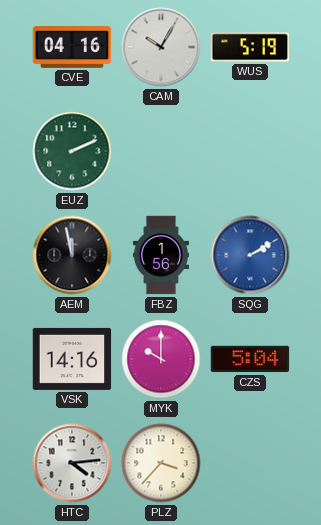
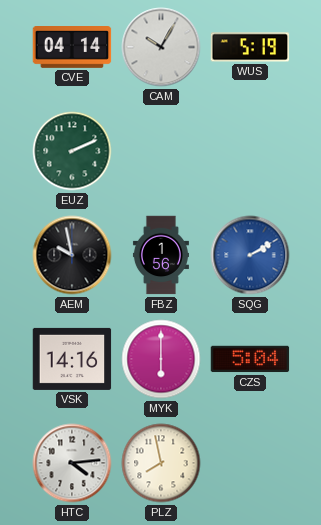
CVE: 04:16 -> 04:14 (72, 48)
AEM: 11:58 -> 9:58 (72, 255)
MYK: 10:00 -> 6:00 (161, 359)
PLZ: 3:37 -> 7:58 (161, 463)
